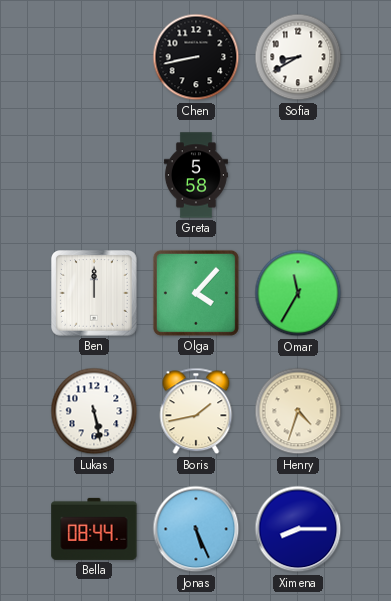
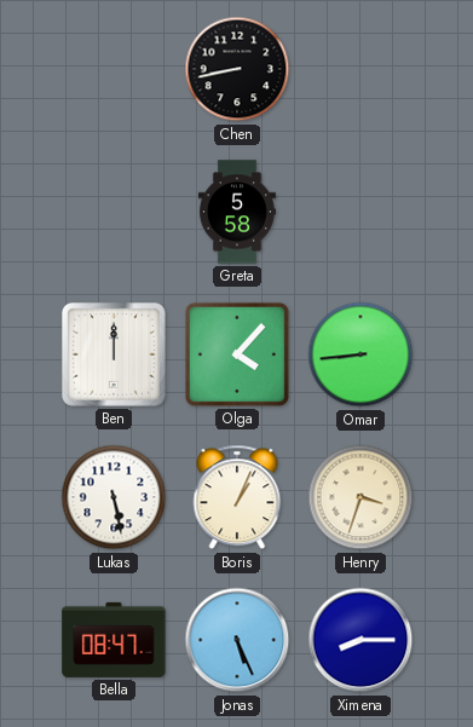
Sofia: 8:40 -> none (298, 57)
Omar: 11:35 -> 8:44 (360, 354)
Boris: 1:43 -> 1:04 (237, 497)
Henry: 4:33 -> 3:33 (360, 497)
Bella: 08:44 -> 08:47 (114, 640)
